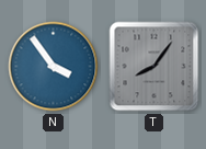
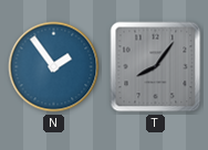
N: 3:54 -> 1:54 (54, 67)
